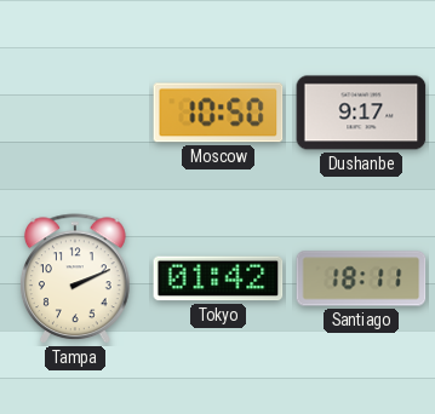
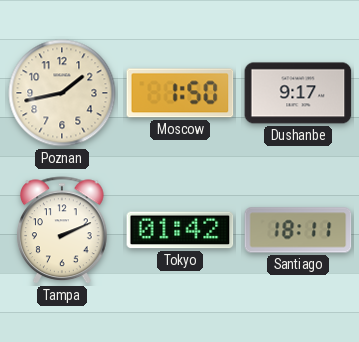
Poznan: none -> 1:43 (62, 93)
Moscow: 10:50 -> 1:50 (180, 93)
